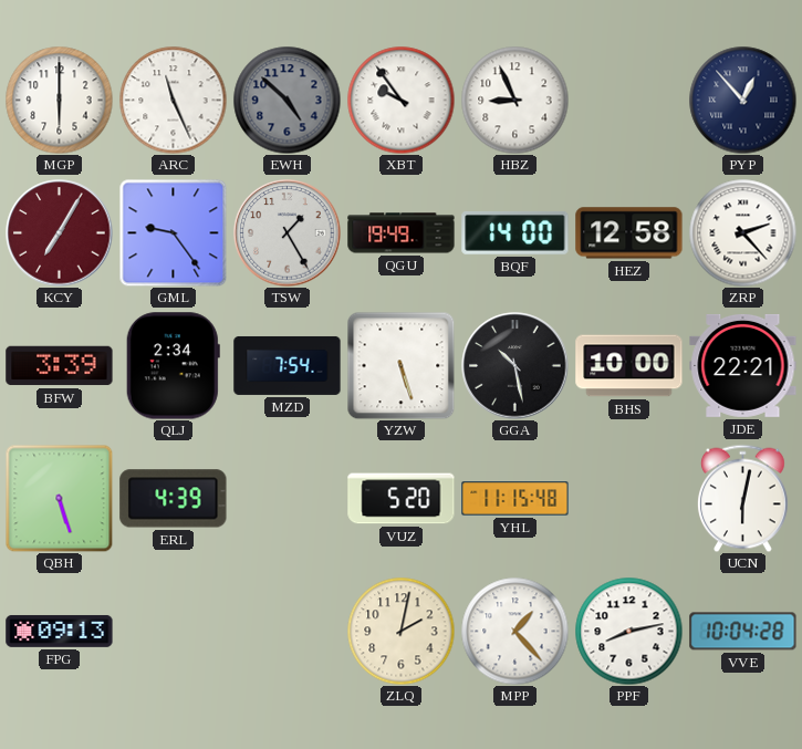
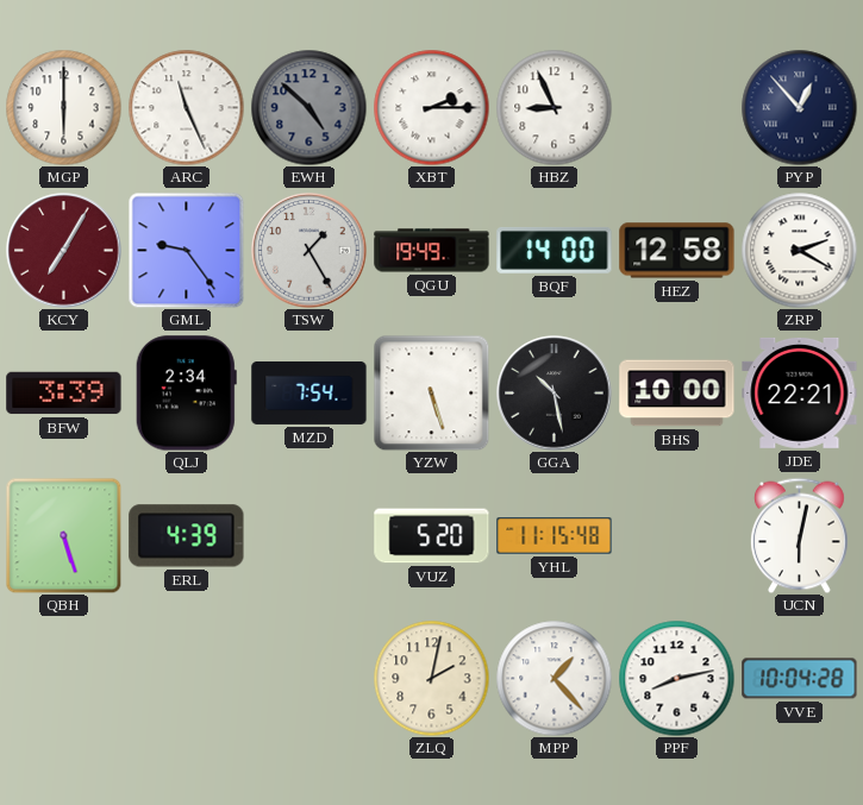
XBT: 9:54 -> 2:15 (431, 107)
ZRP: 2:23 -> 2:20 (799, 250)
FPG: 09:13 -> none (60, 631)
